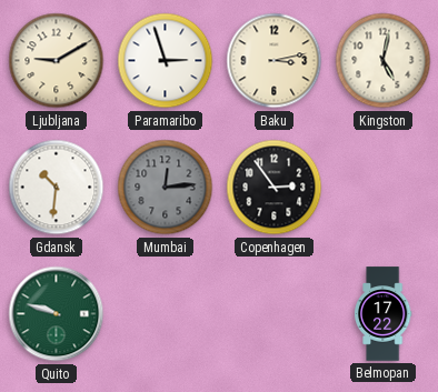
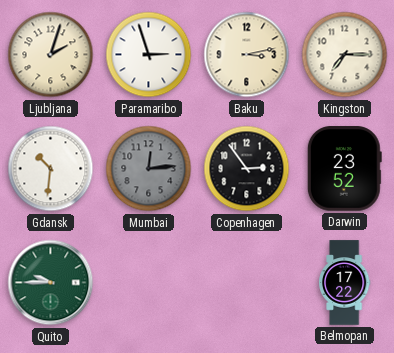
Ljubljana: 9:10 -> 2:03 (51, 55)
Kingston: 5:02 -> 7:15 (345, 55)
Darwin: none -> 23:52 (344, 169)
Quito: 9:48 -> 9:45 (51, 283)
